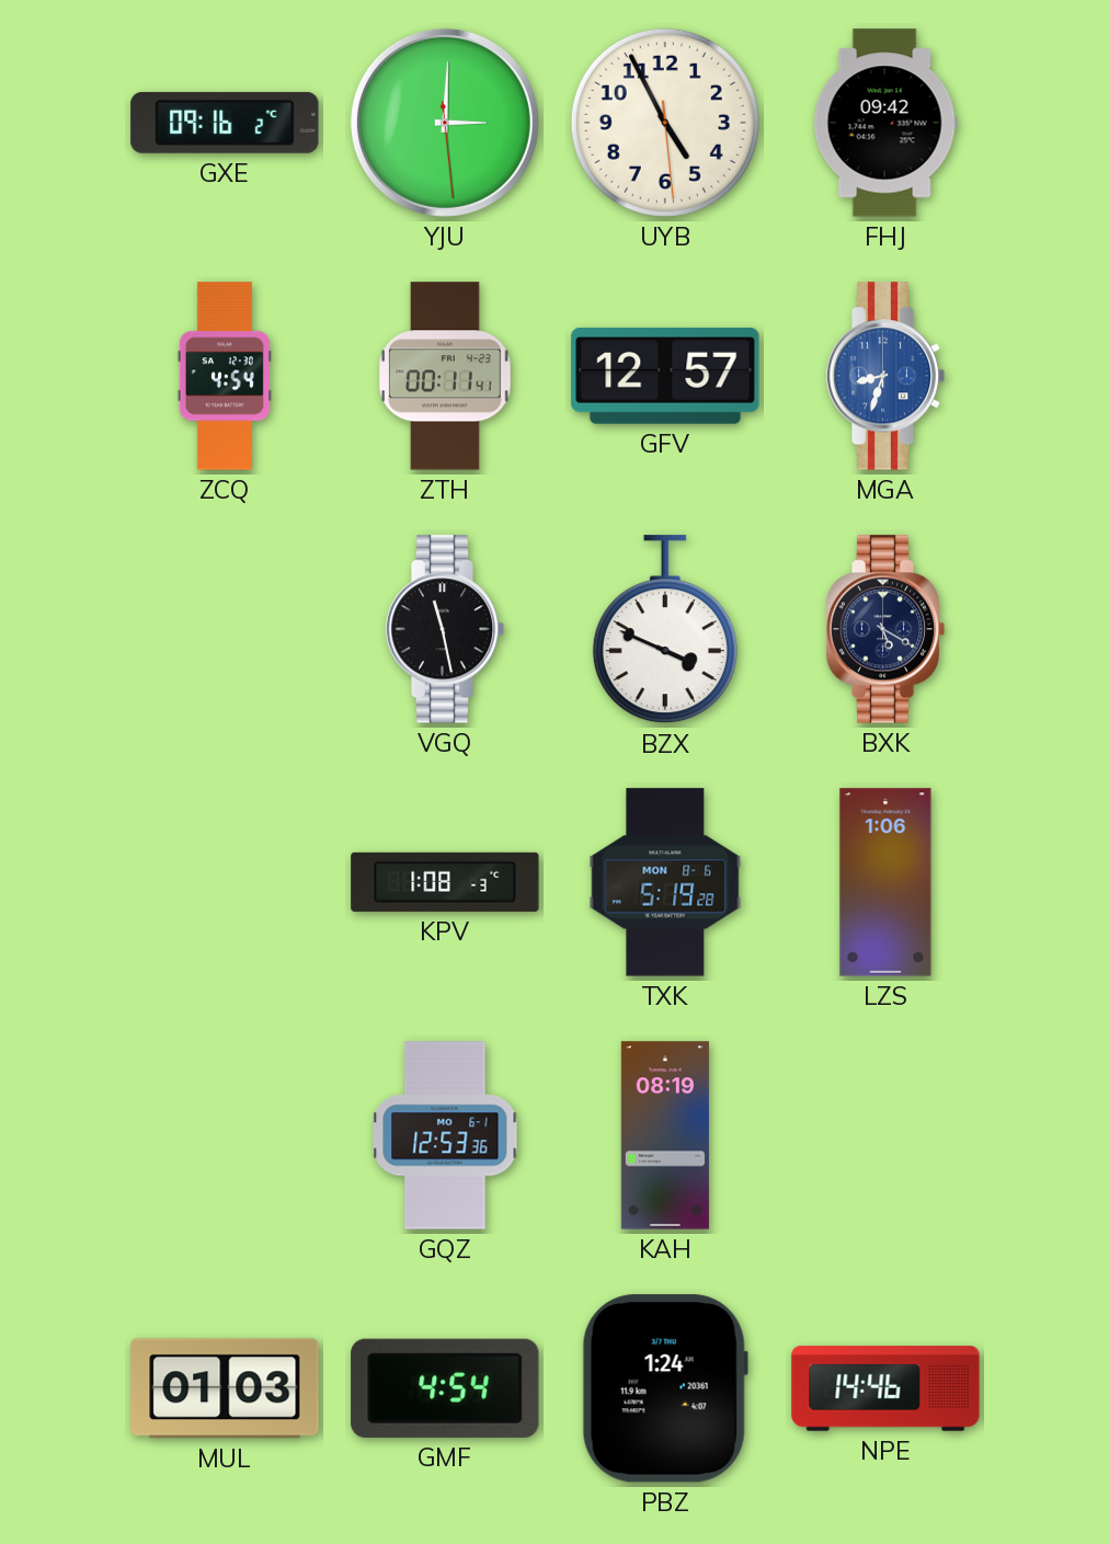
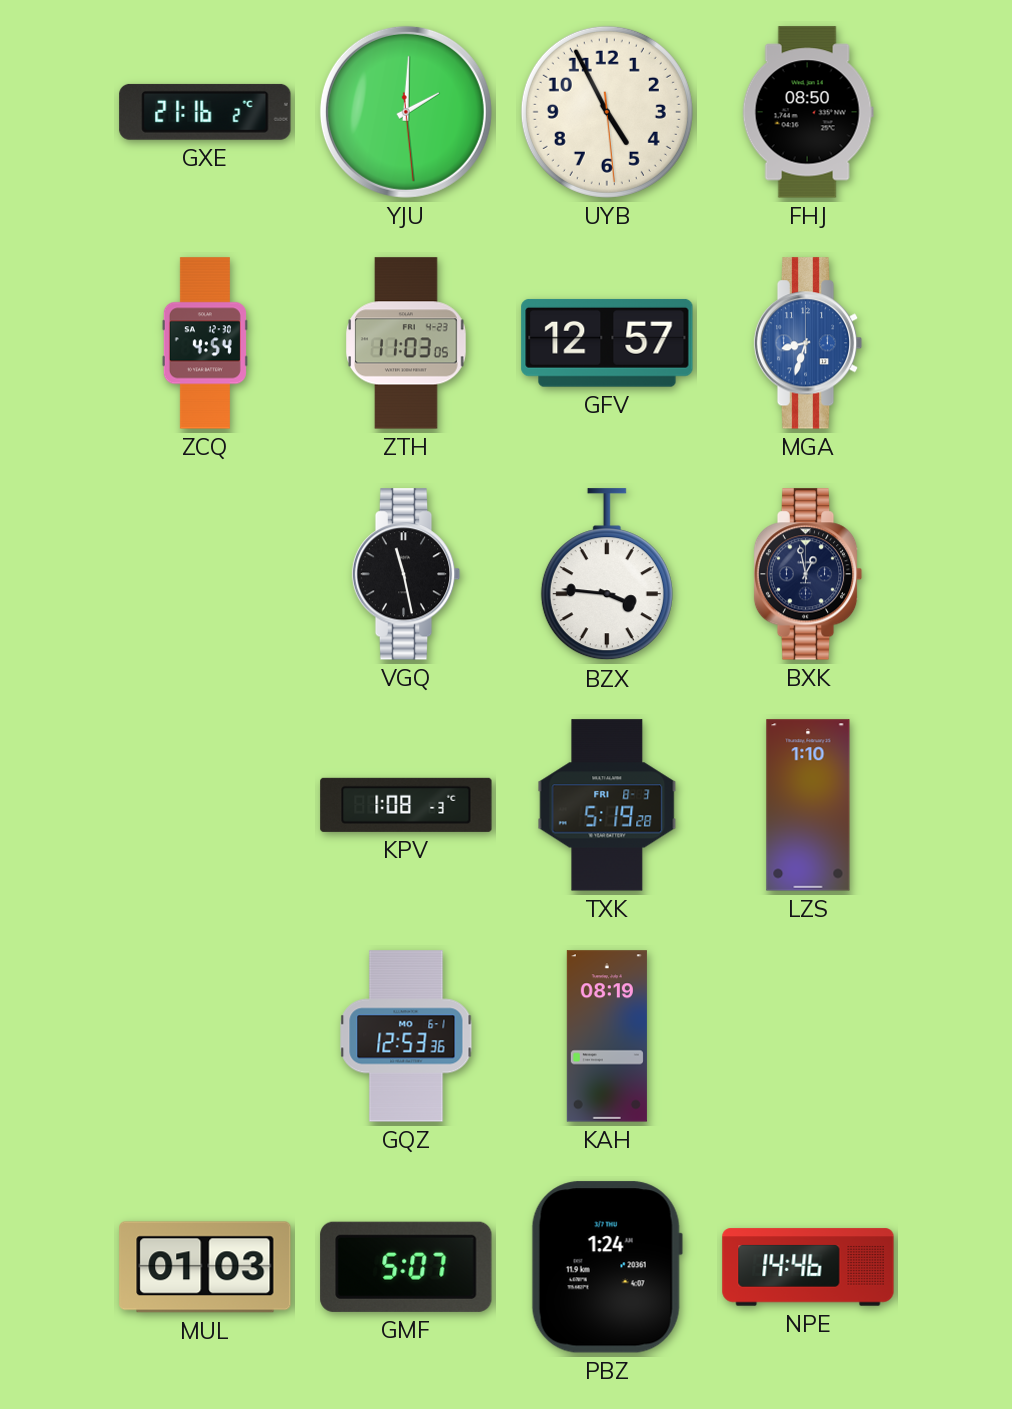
GXE: 09:16 -> 21:16 (205, 112)
YJU: 3:00 -> 2:00 (406, 112)
FHJ: 09:42 -> 08:50 (808, 112)
ZTH: 00:11 -> 11:03 (406, 343)
BZX: 3:49 -> 3:46 (607, 575)
BXK: 5:20 -> 12:58 (808, 574)
TXK date: MON 8-6 -> FRI 8-3 (607, 805)
LZS: 1:06 -> 1:10 (808, 805)
GMF: 4:54 -> 5:07 (406, 1267)
